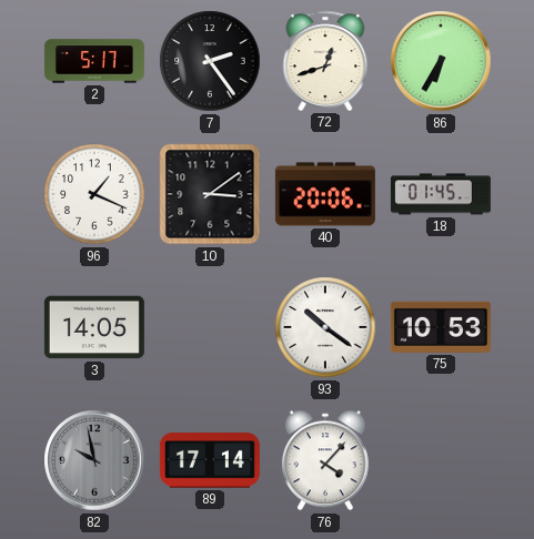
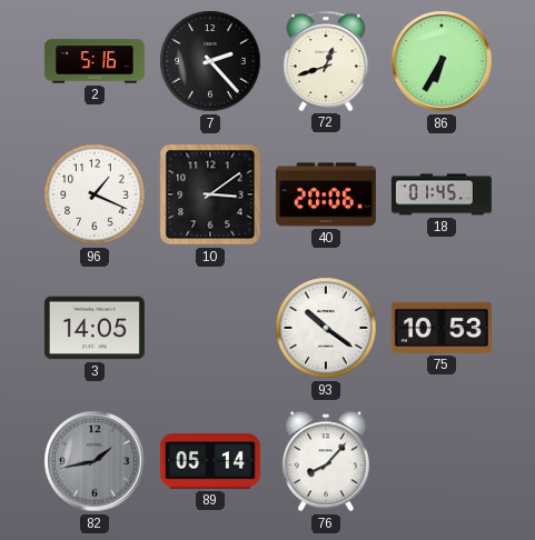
2: 5:17 -> 5:16 (95, 61)
7: 2:24 -> 2:23 (210, 61)
82: 9:58 -> 1:43 (95, 461)
89: 17:14 -> 05:14 (210, 461)
76: 4:07 -> 8:07 (326, 461)
